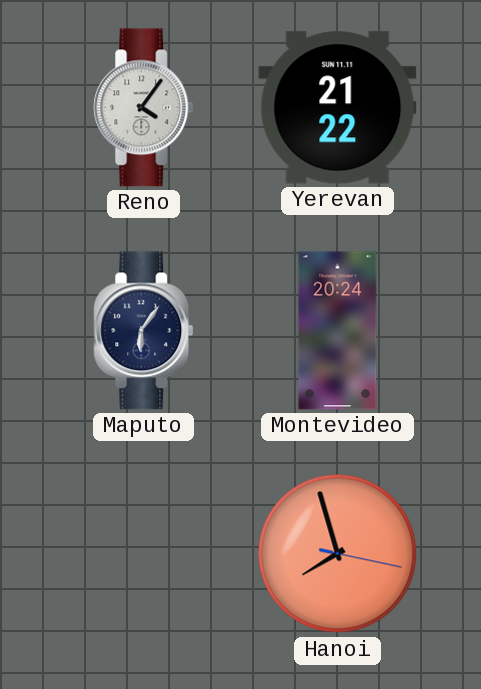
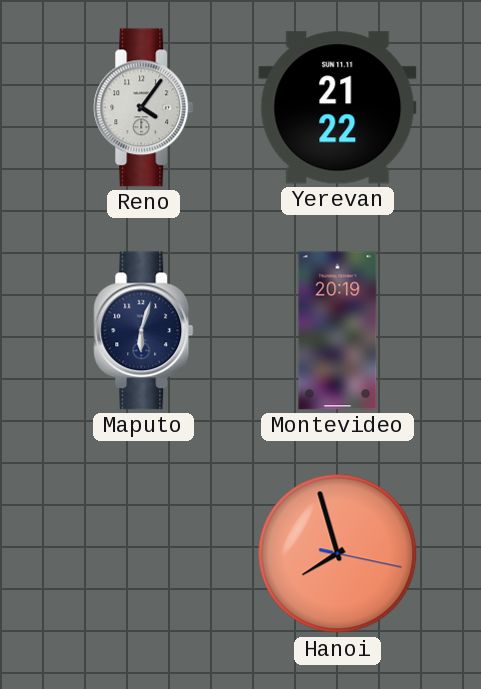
Maputo: 6:06 -> 6:03 (144, 331)
Montevideo: 20:24 -> 20:19 (338, 331)
